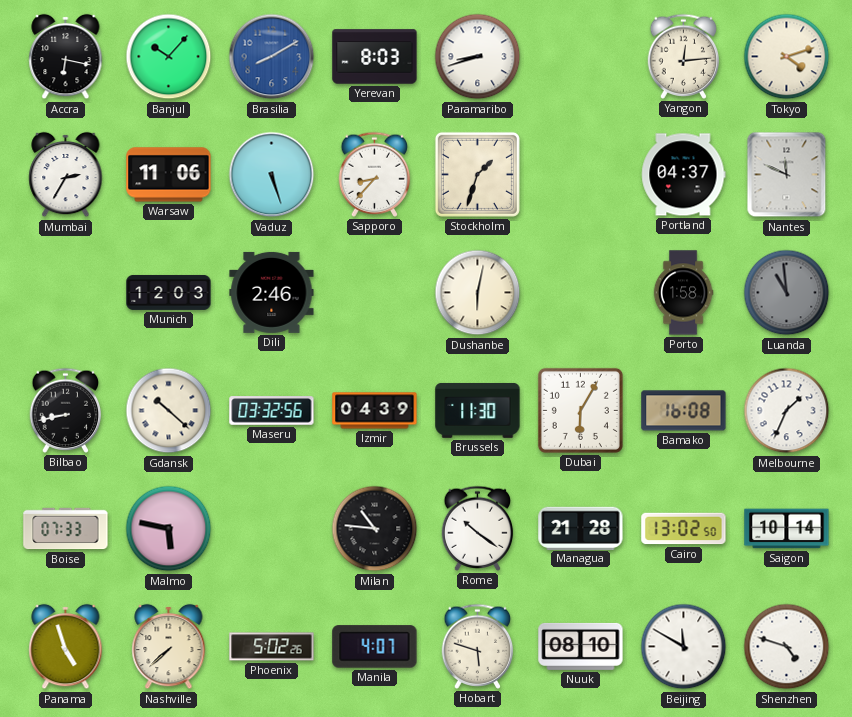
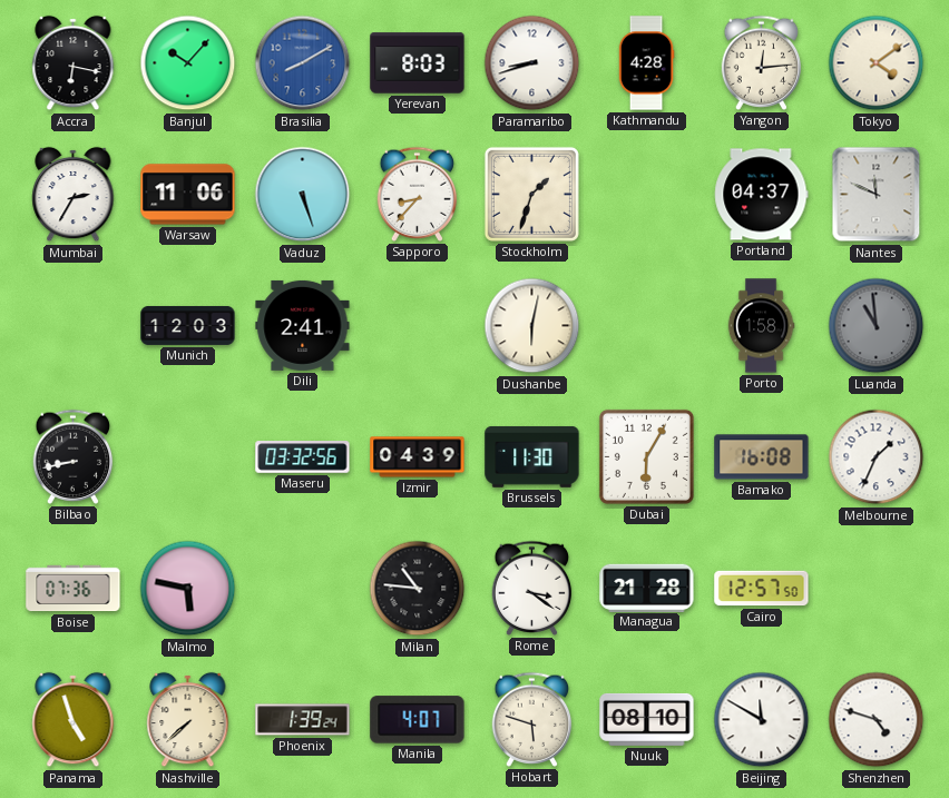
Kathmandu: none -> 4:28 (646, 63)
Tokyo: 4:12 -> 4:09 (877, 63)
Dili: 2:46 -> 2:41 (303, 325)
Gdansk: 10:22 -> none (169, 411)
Boise: 07:33 -> 07:36 (74, 589)
Rome: 10:21 -> 3:21 (532, 588)
Cairo: 13:02 -> 12:57 (762, 589)
Saigon: 10:14 -> none (787, 529)
Phoenix: 5:02 -> 1:39 (303, 720)
